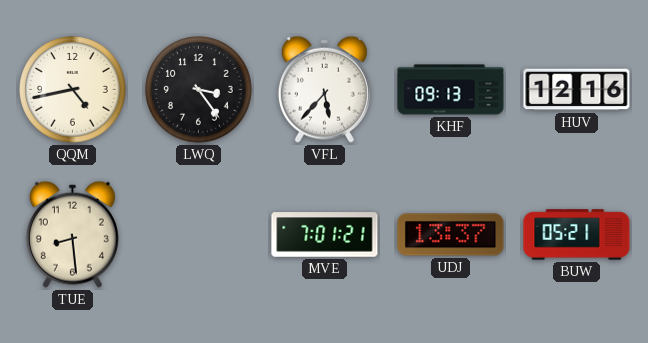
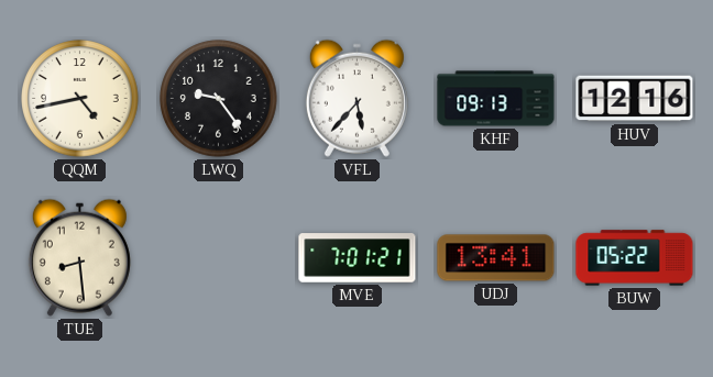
LWQ: 3:24 -> 9:24 (219, 99)
UDJ: 13:37 -> 13:41 (496, 258)
BUW: 05:21 -> 05:22 (635, 258)
